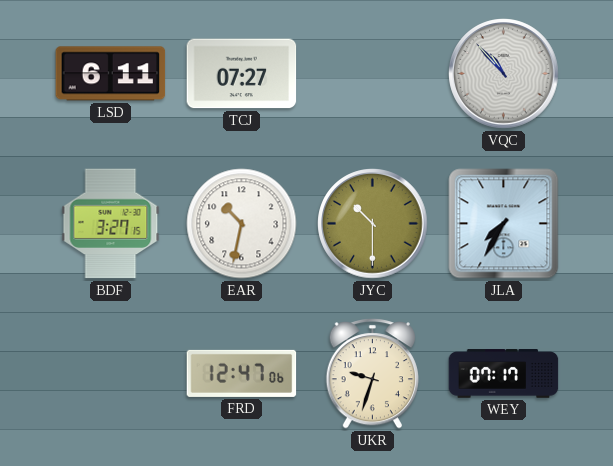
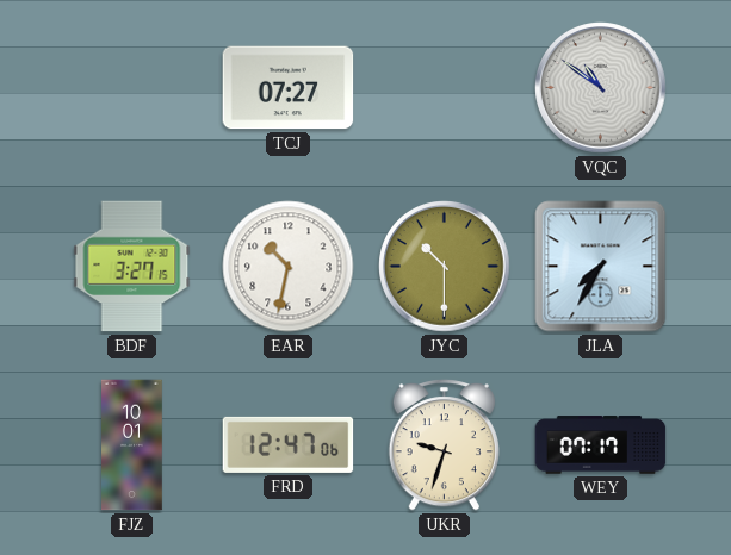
LSD: 6:11 -> none (111, 74)
VQC: 10:53 -> 10:51 (601, 88)
FJZ: none -> 10:01 (132, 445)
